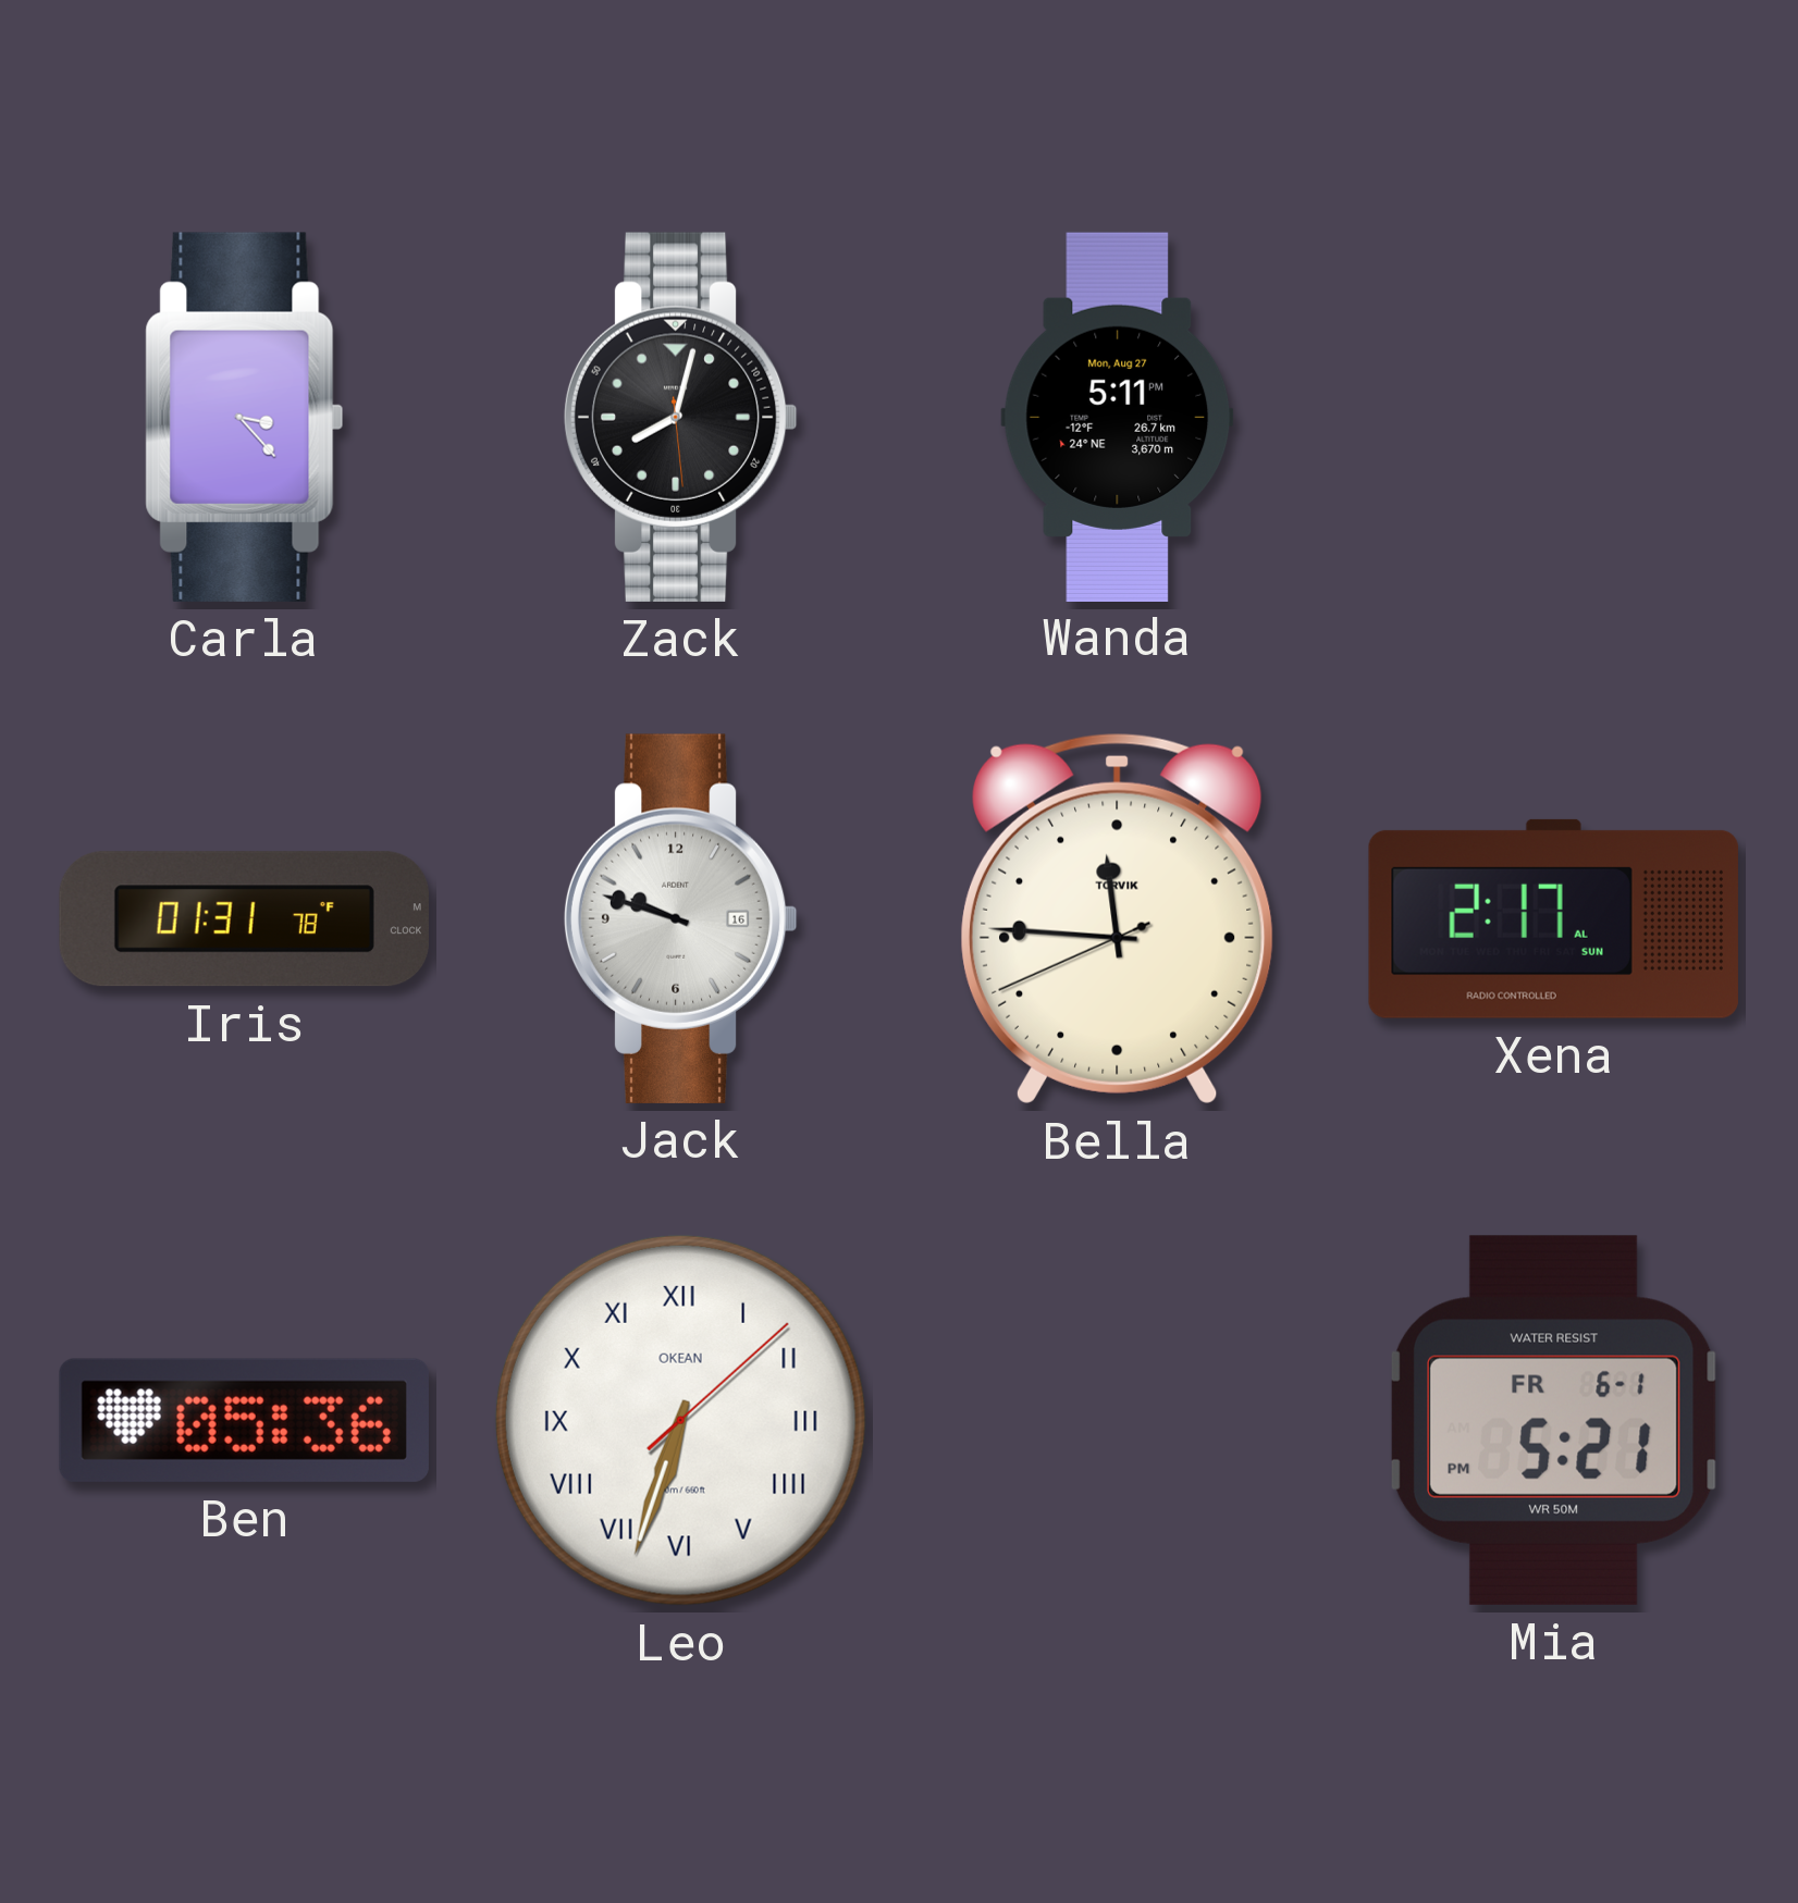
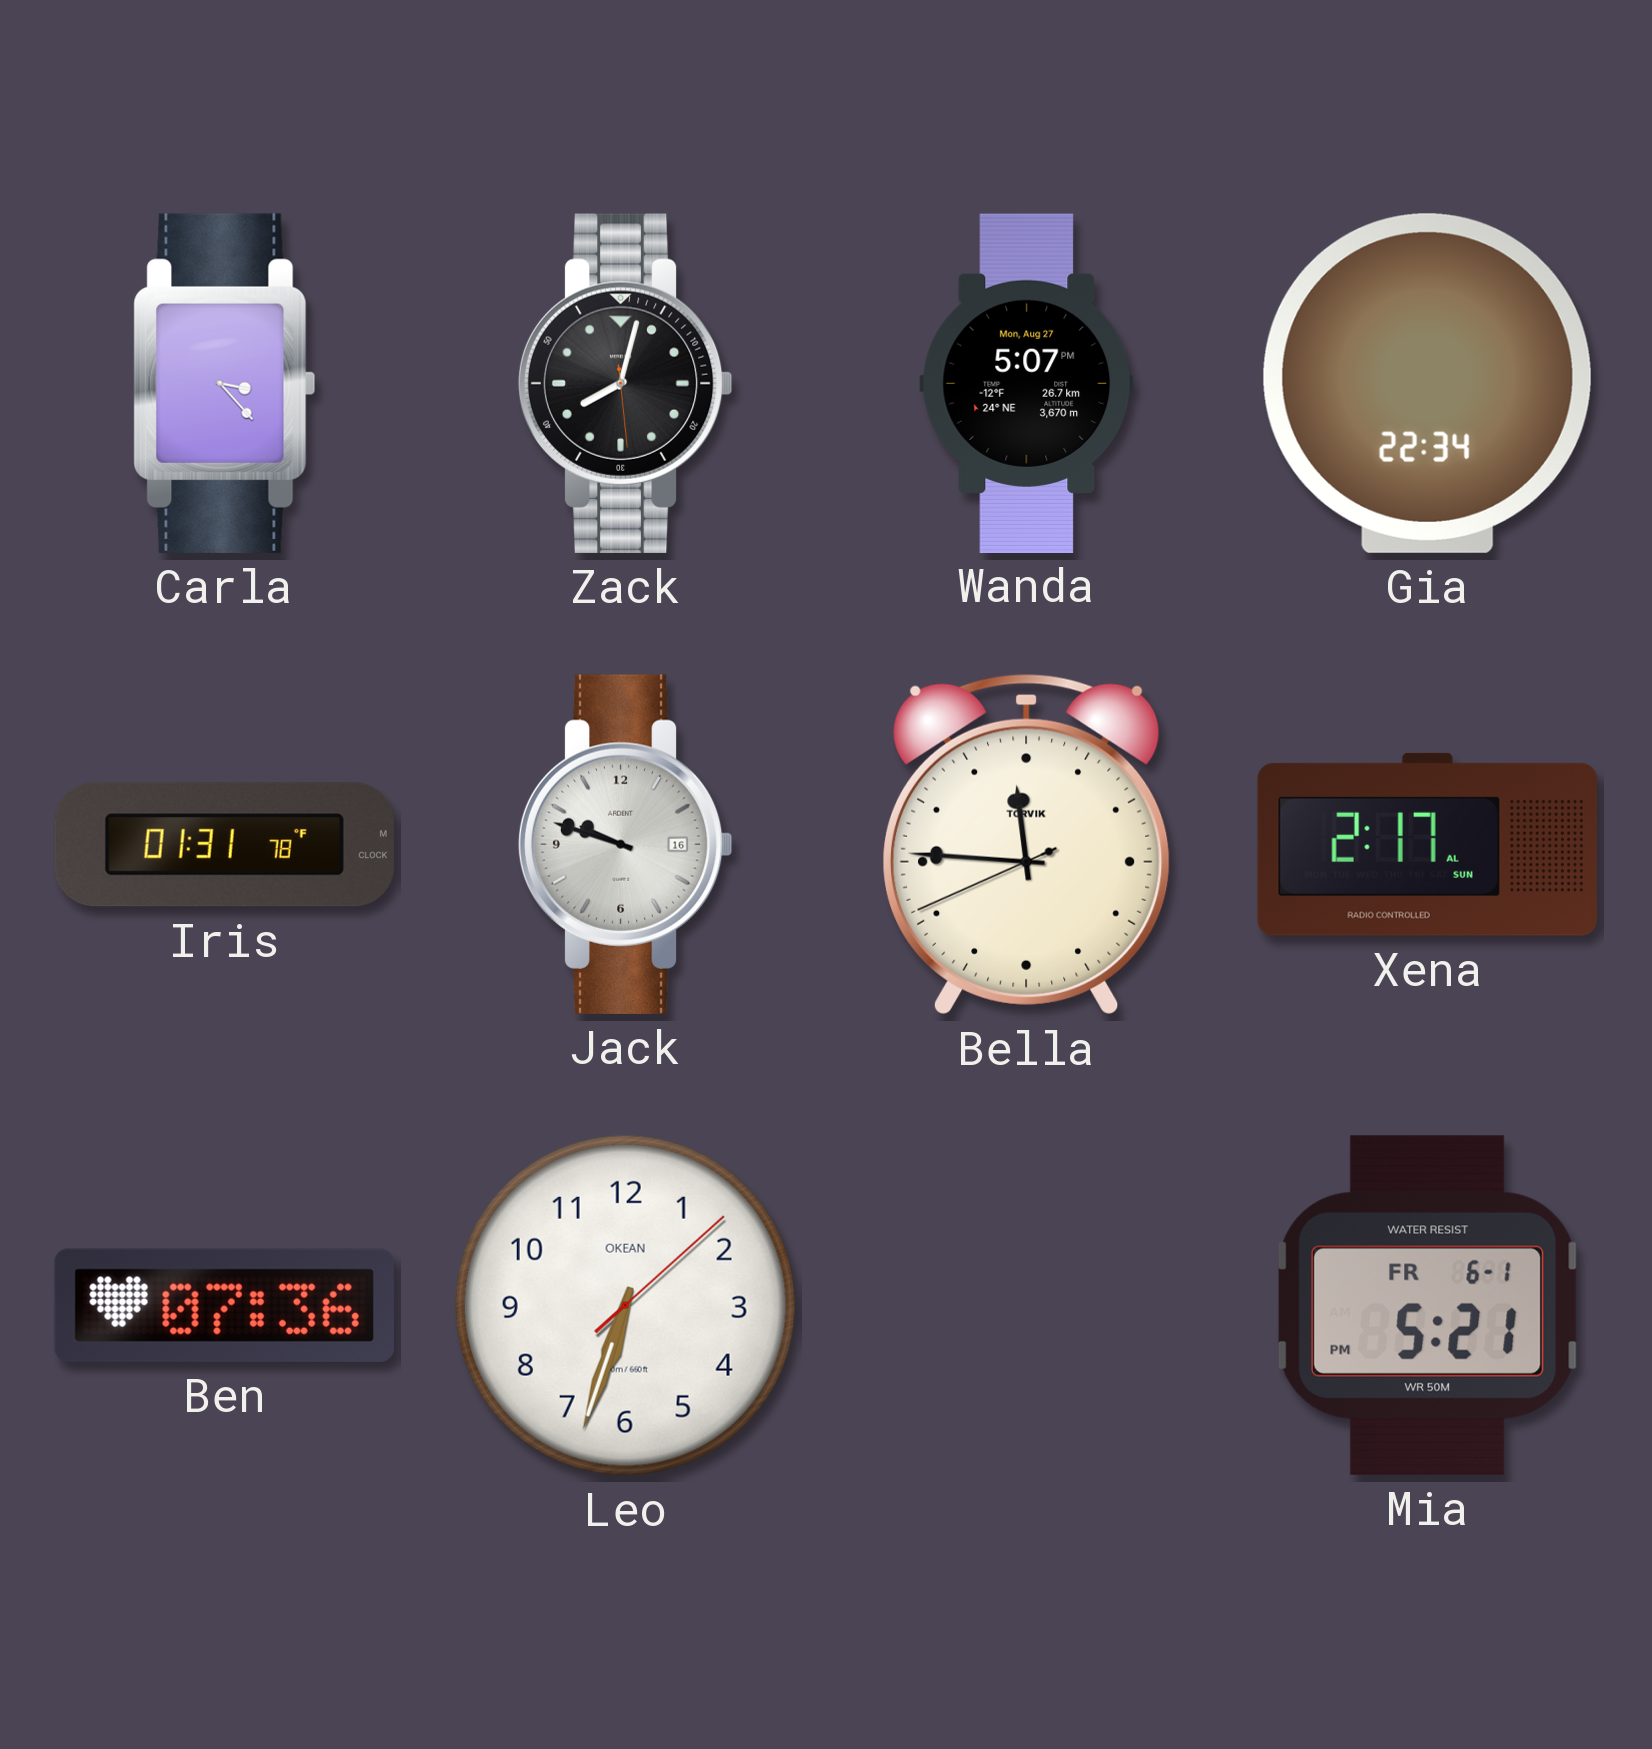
Wanda: 5:11 -> 5:07 (1027, 383)
Gia: none -> 22:34 (1427, 383)
Ben: 05:36 -> 07:36 (224, 1305)
Leo numerals: Roman -> Arabic (625, 1305)
